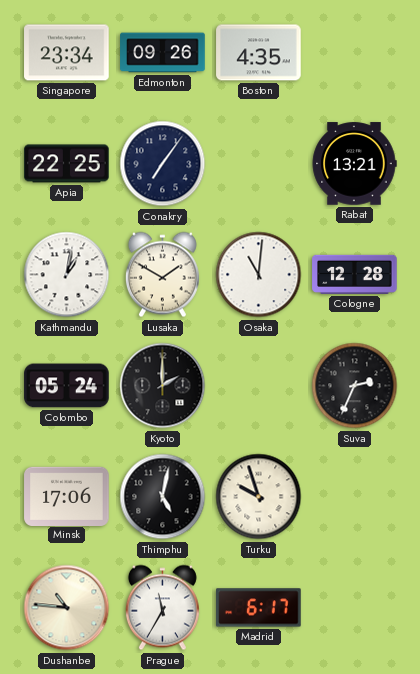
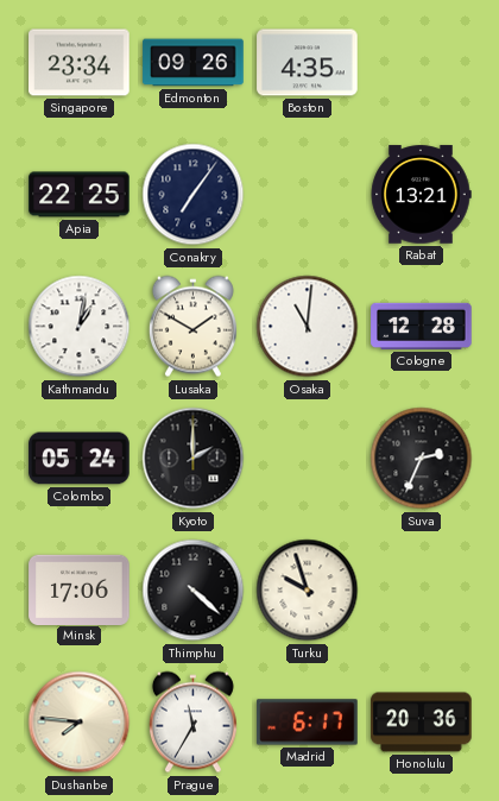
Thimphu: 5:02 -> 4:22 (194, 591)
Dushanbe: 10:46 -> 7:46 (80, 723)
Honolulu: none -> 20:36 (422, 723)
